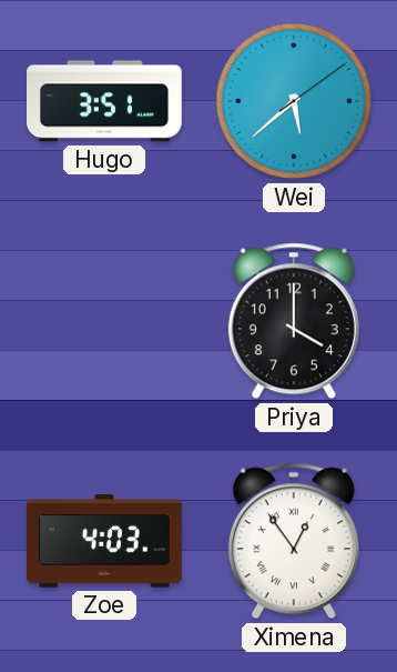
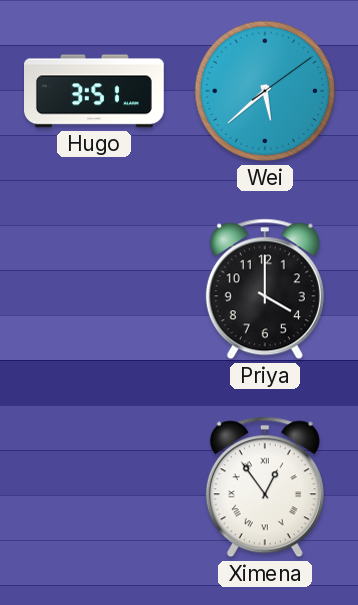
Zoe: 4:03 -> none (104, 541)
